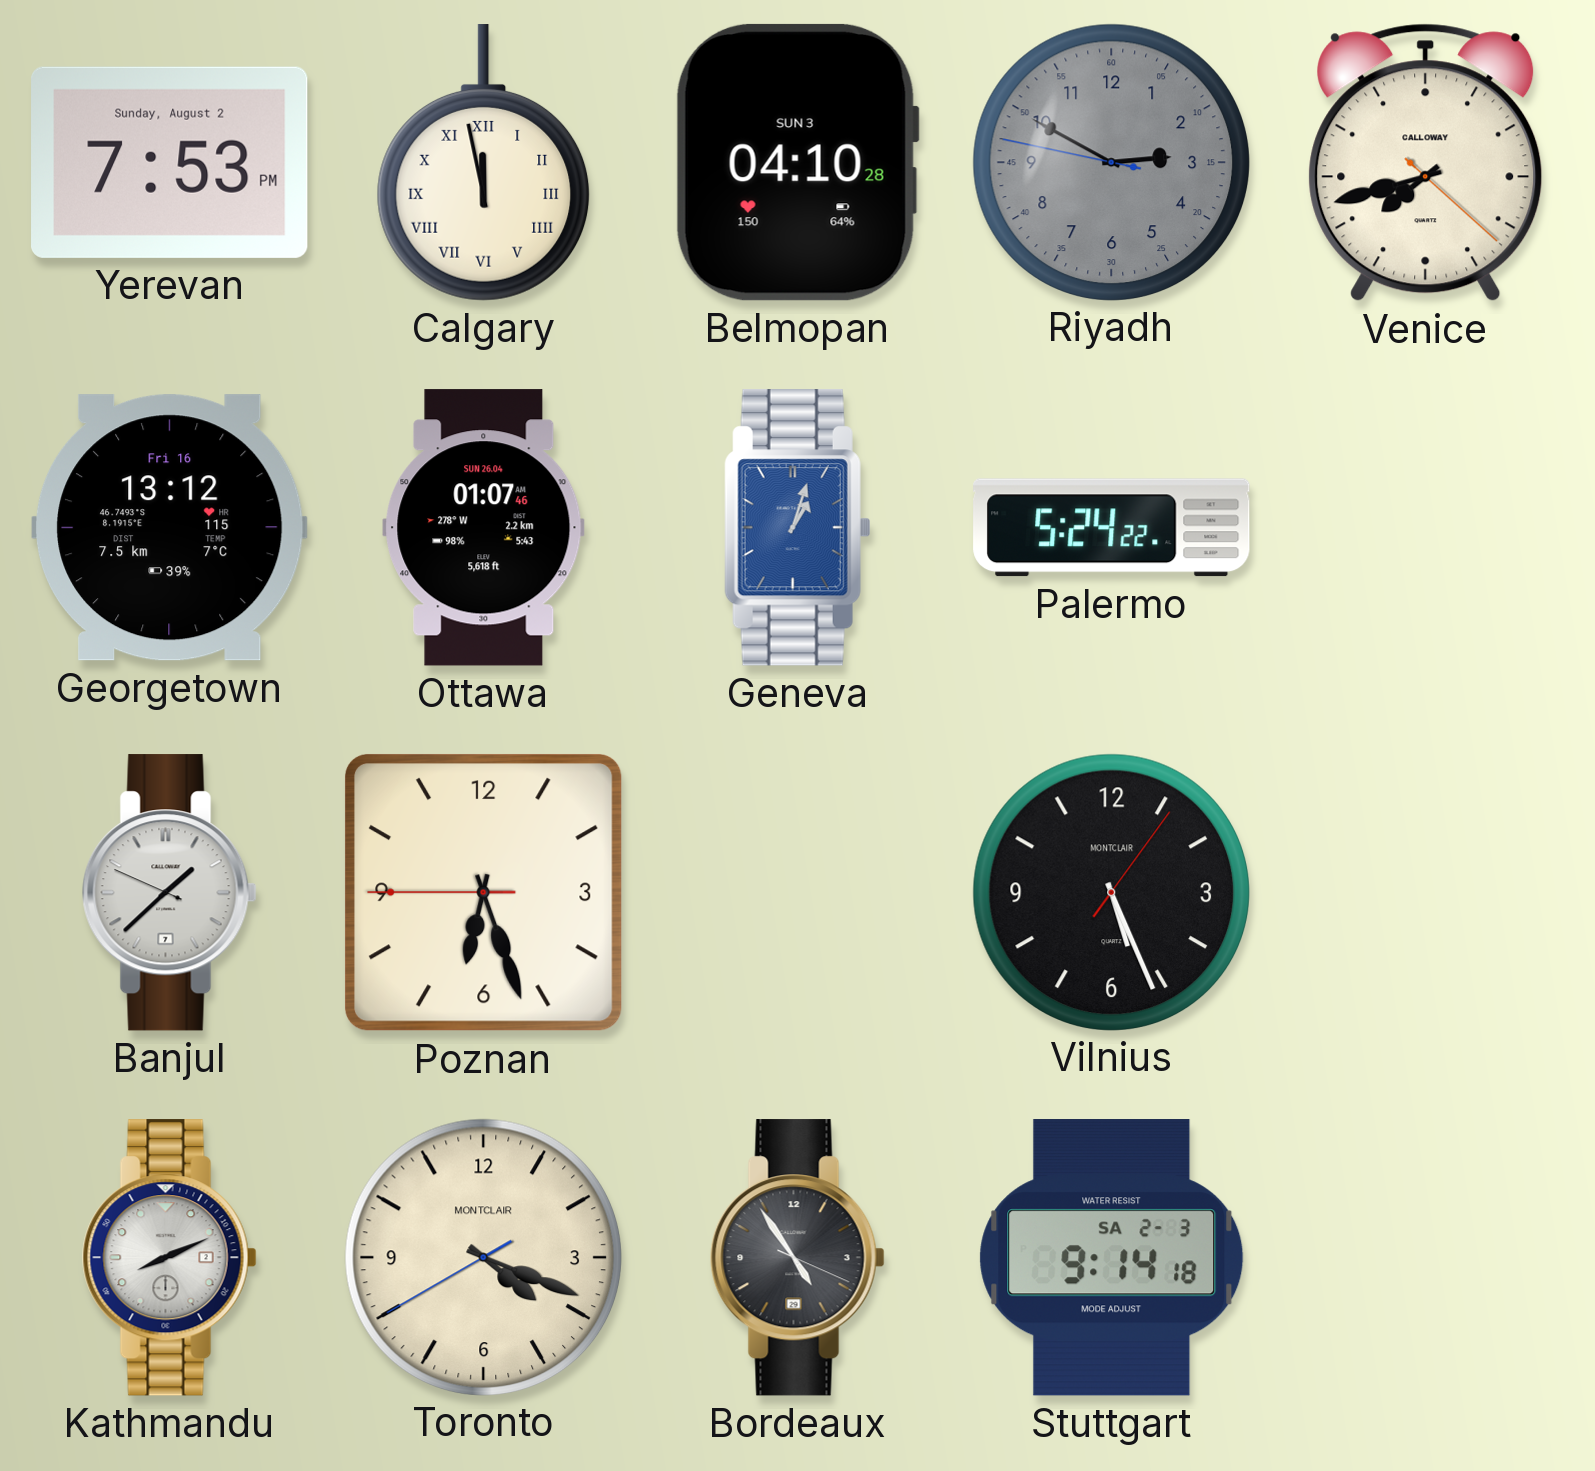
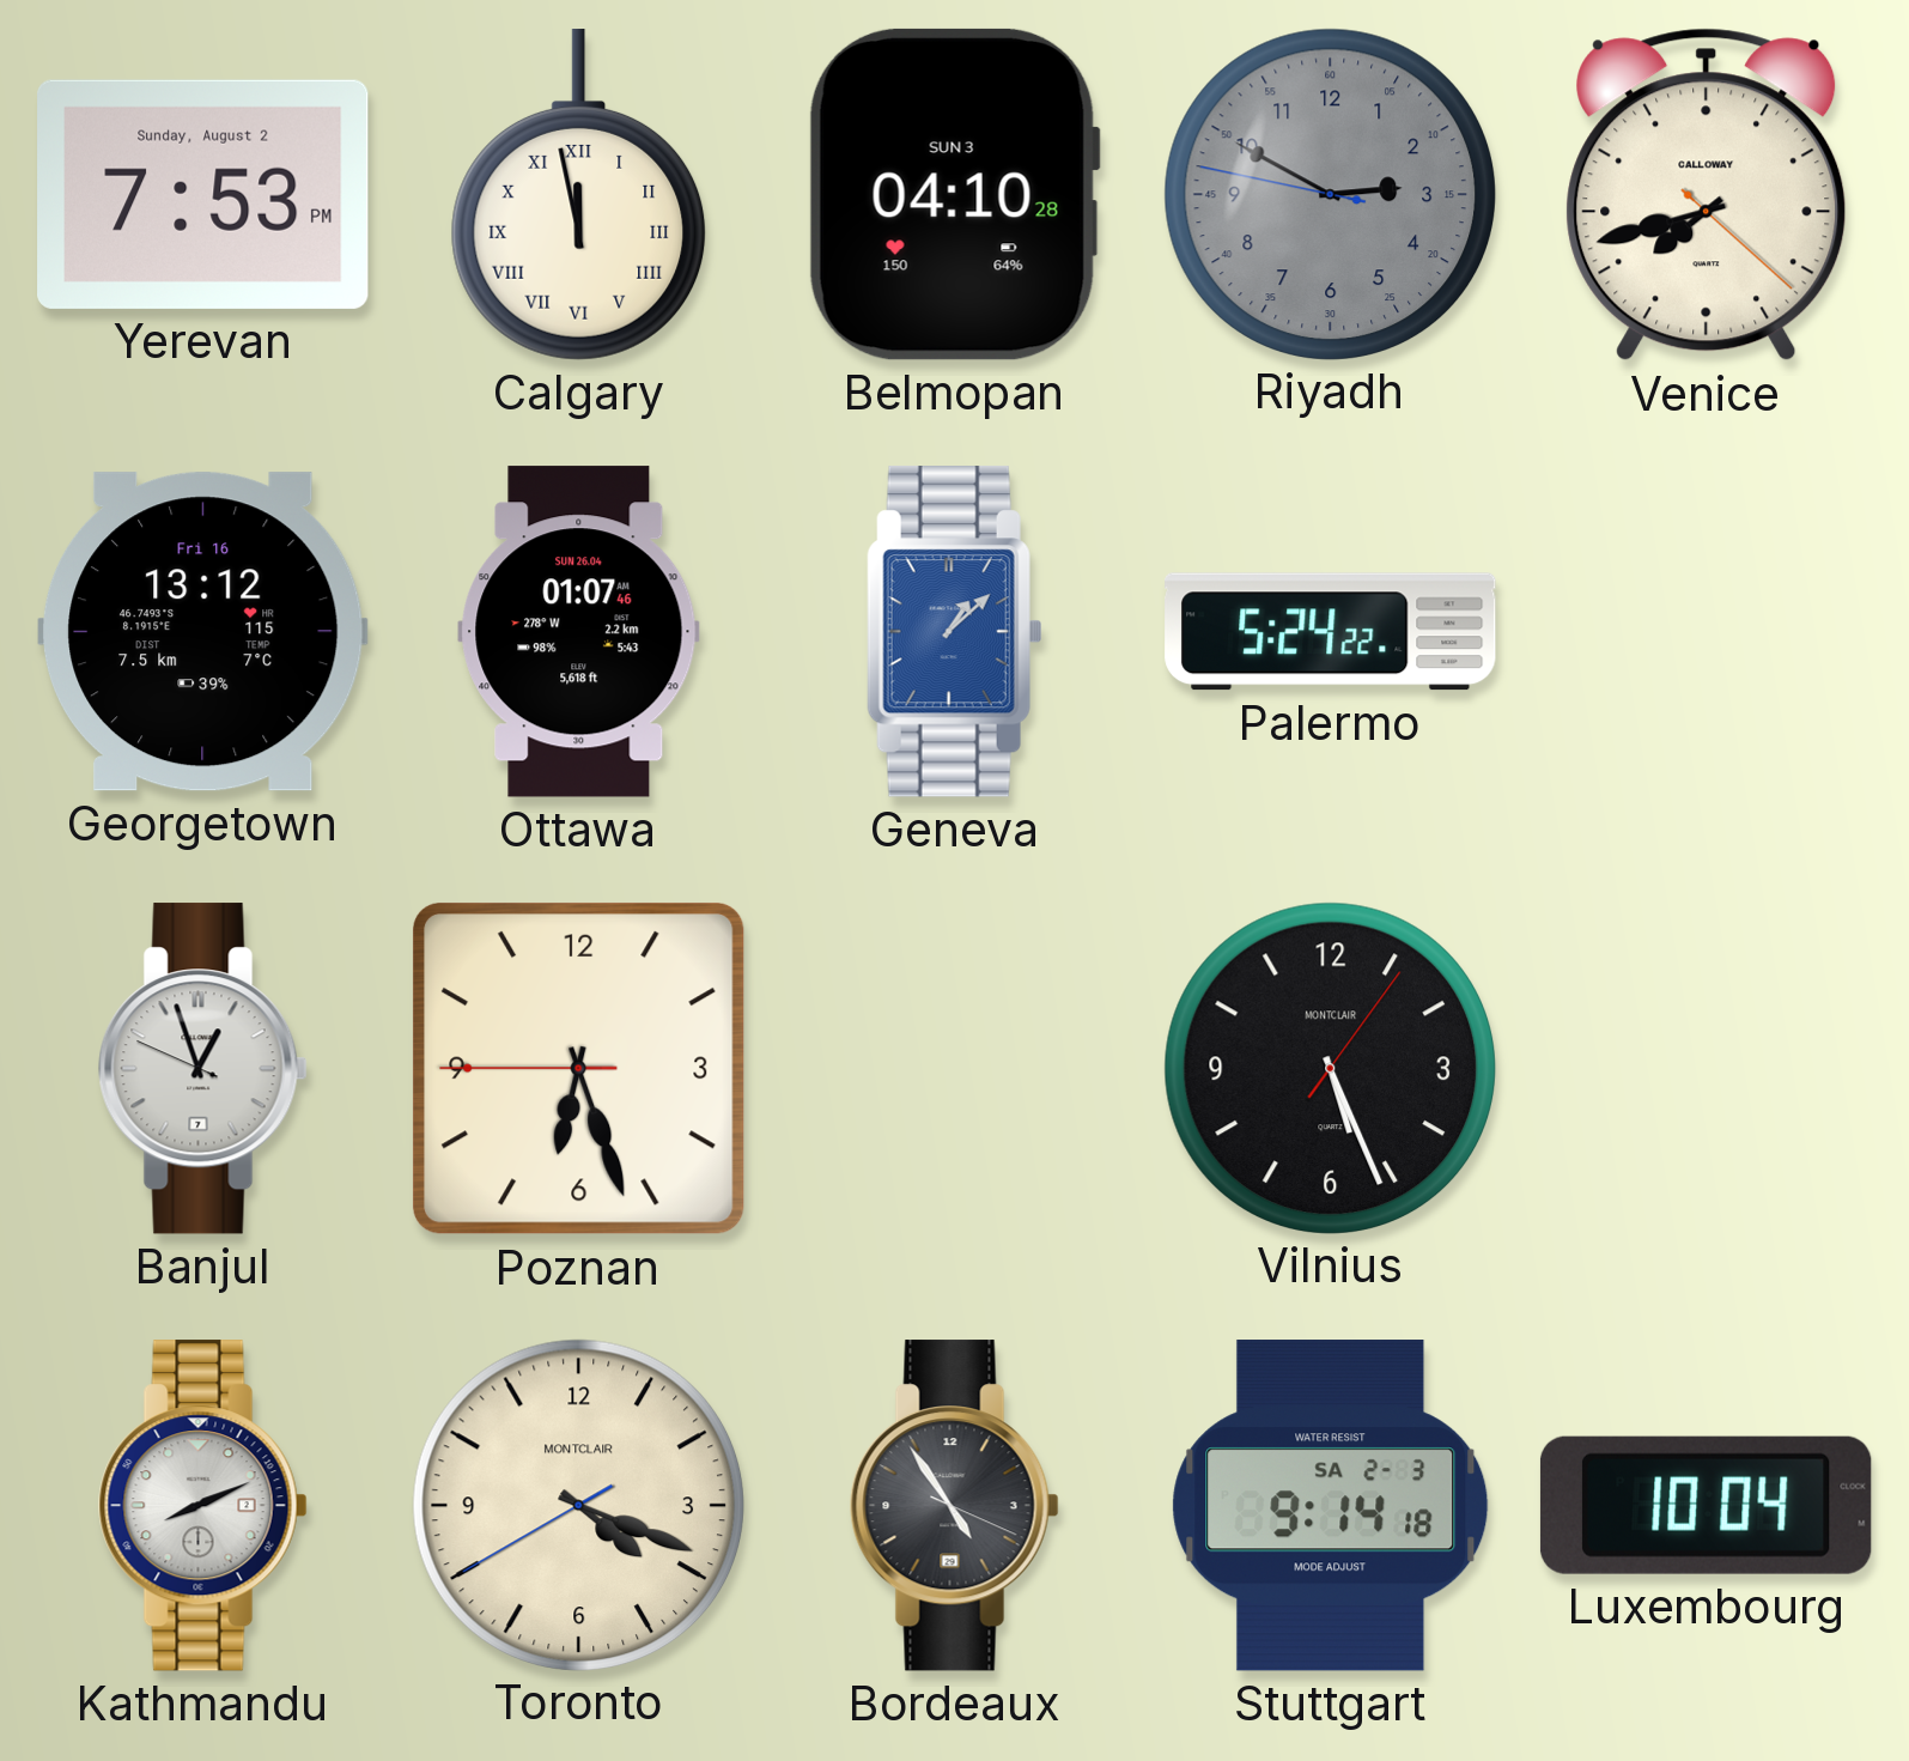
Geneva: 1:03 -> 1:08 (955, 632)
Banjul: 1:37 -> 12:56 (202, 1069)
Luxembourg: none -> 10:04 (1706, 1505)
